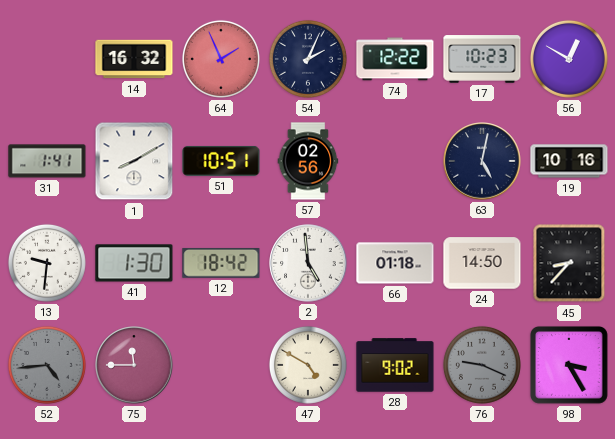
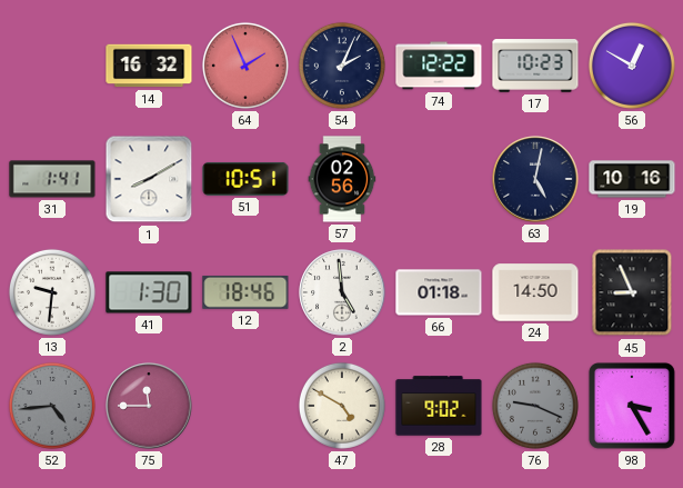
12: 18:42 -> 18:46 (245, 292)
45: 8:37 -> 8:56 (632, 292)
